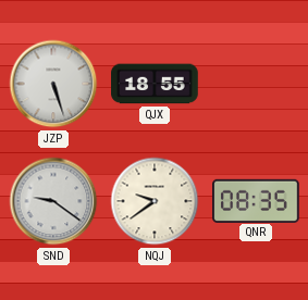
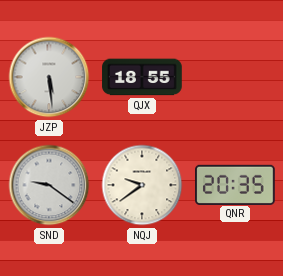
JZP: 5:27 -> 5:29 (49, 77)
QNR: 08:35 -> 20:35 (235, 184)
